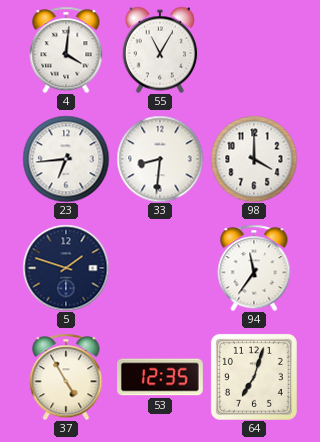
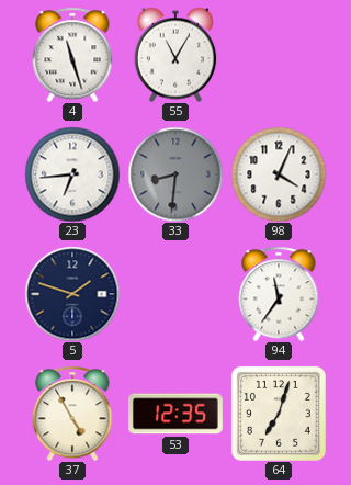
4: 4:01 -> 11:27 (72, 55)
33 dial: white -> grey (175, 174)
98: 4:00 -> 4:04 (279, 174)
